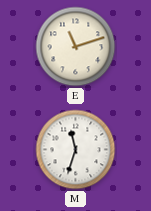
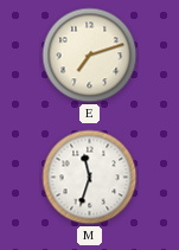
E: 11:12 -> 7:12 (90, 56)
